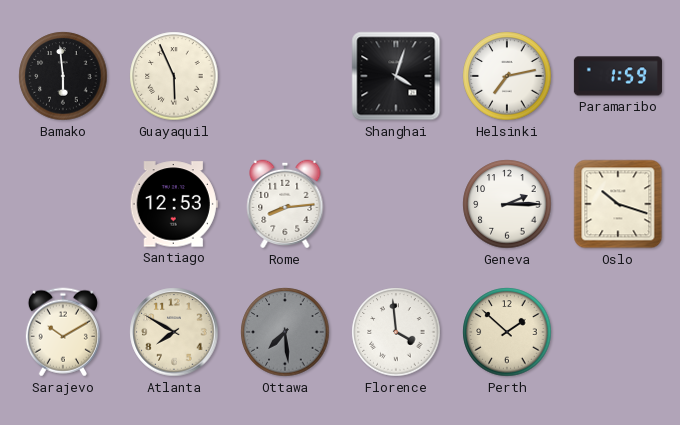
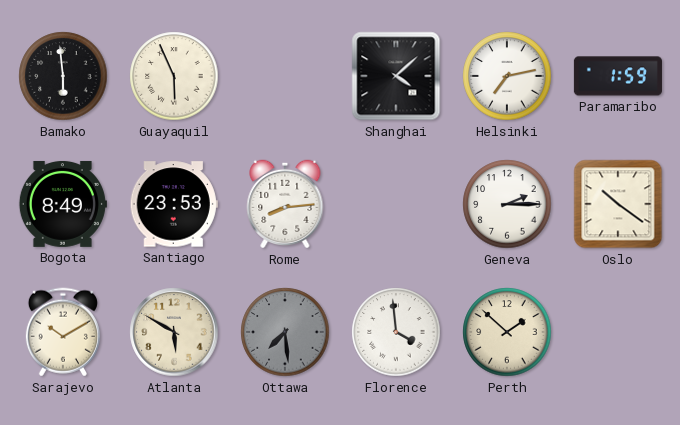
Shanghai: 4:03 -> 4:08 (396, 76)
Bogota: none -> 8:49 (63, 204)
Santiago: 12:53 -> 23:53 (174, 204)
Oslo: 10:18 -> 10:21 (618, 204)
Atlanta: 7:50 -> 5:50 (174, 332)
